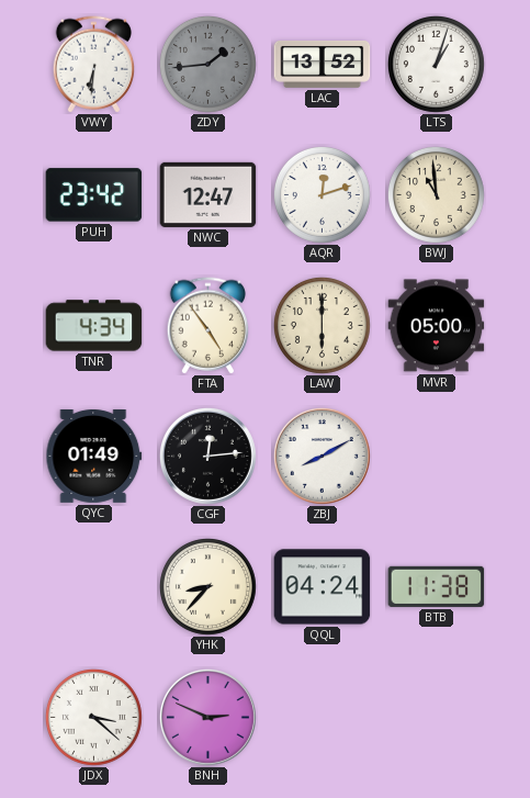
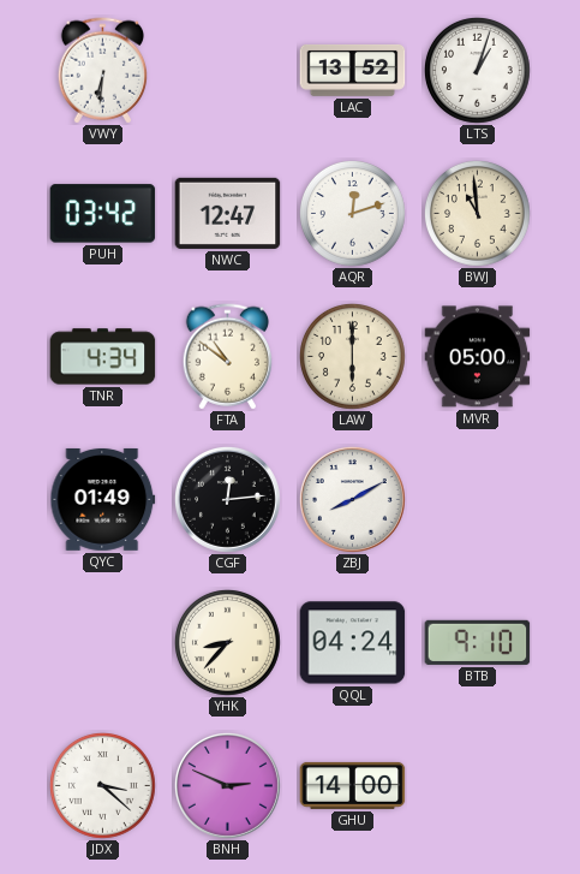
ZDY: 1:44 -> none (207, 64)
PUH: 23:42 -> 03:42 (103, 214)
FTA: 4:54 -> 10:51 (227, 357)
BTB: 11:38 -> 9:10 (478, 642)
GHU: none -> 14:00 (353, 785)
